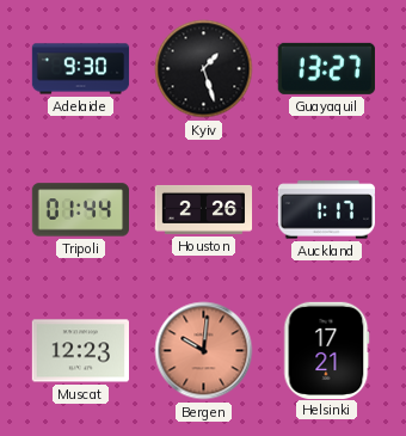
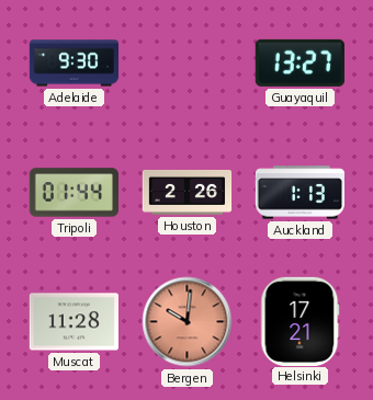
Kyiv: 1:27 -> none (204, 69)
Auckland: 1:17 -> 1:13 (299, 193)
Muscat: 12:23 -> 11:28 (74, 322)
